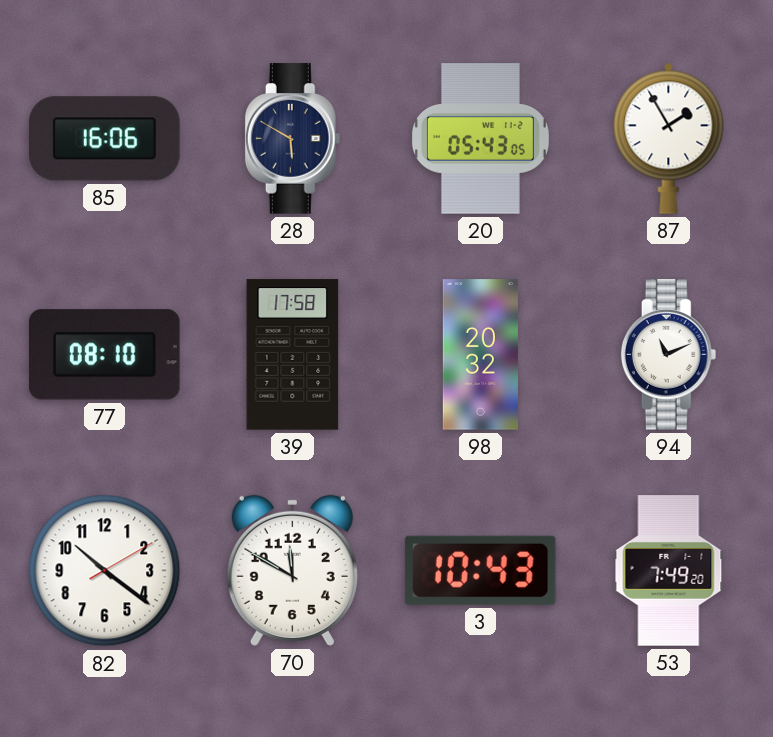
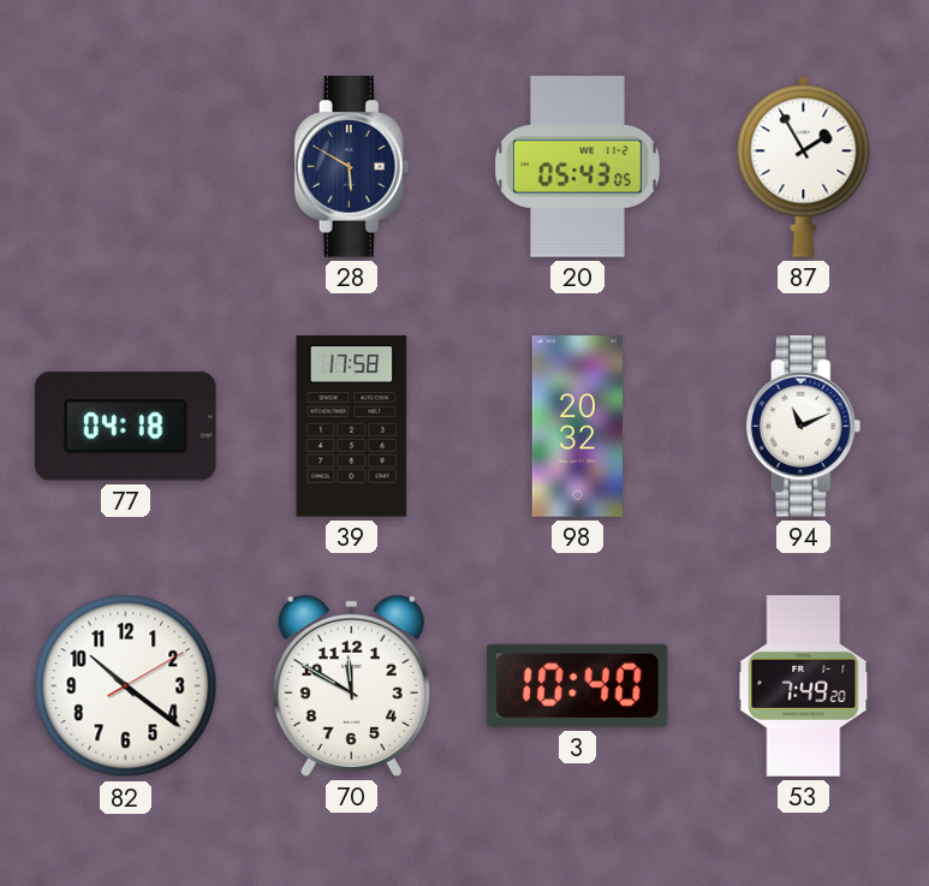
85: 16:06 -> none (105, 139)
77: 08:10 -> 04:18 (126, 427)
3: 10:43 -> 10:40 (577, 685)
